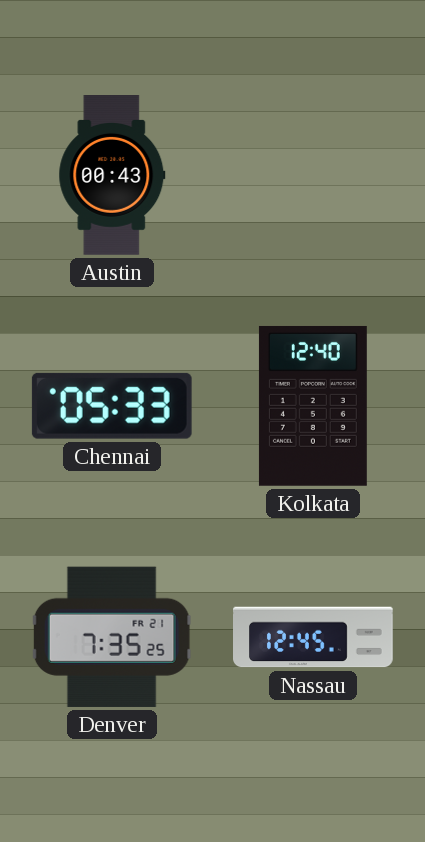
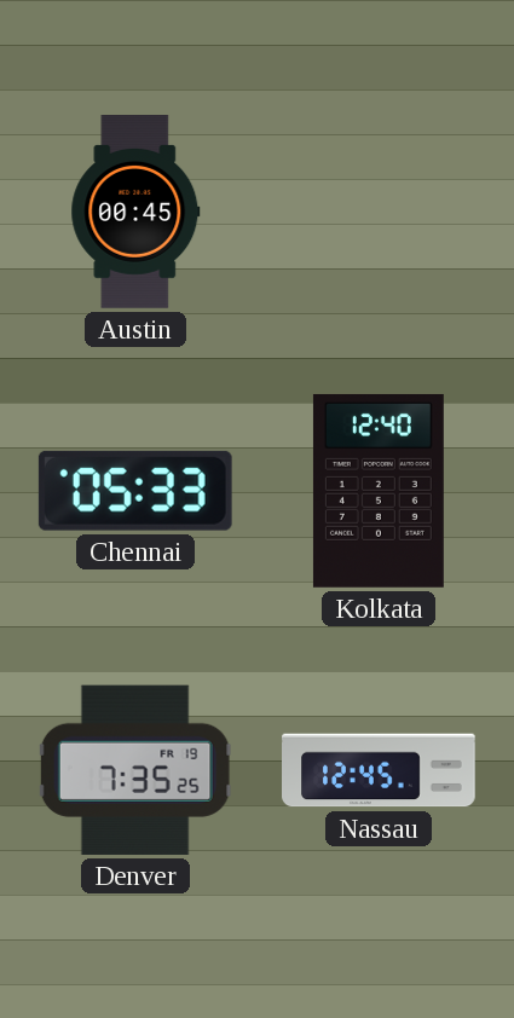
Austin: 00:43 -> 00:45 (135, 213)
Denver date: FR 21 -> FR 19 (135, 770)
